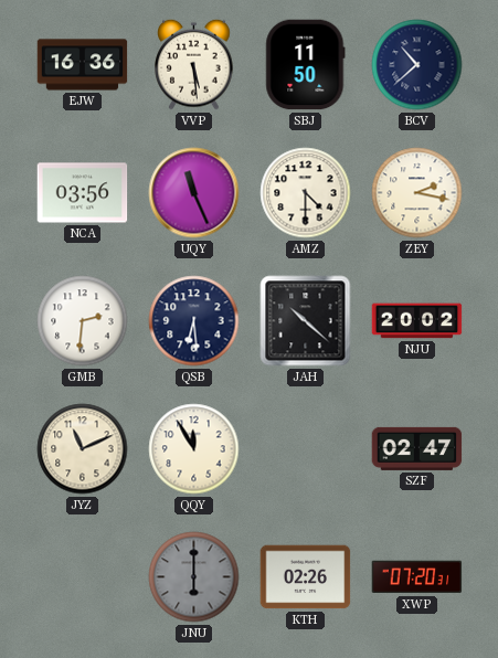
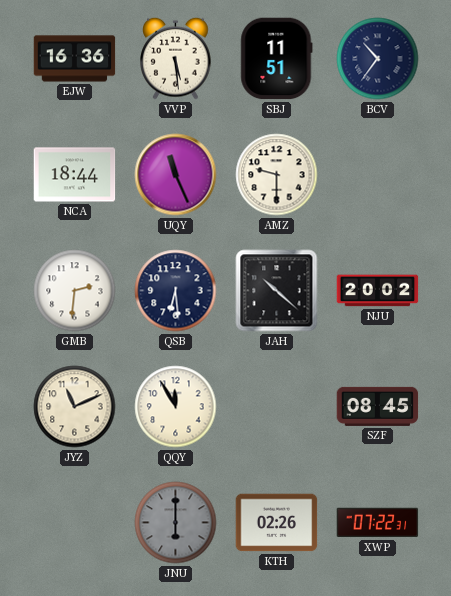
SBJ: 11:50 -> 11:51 (277, 59)
BCV: 10:38 -> 10:36 (378, 59)
NCA: 03:56 -> 18:44 (75, 175)
AMZ: 4:30 -> 9:30 (277, 175)
ZEY: 2:17 -> none (417, 193)
SZF: 02:47 -> 08:45 (378, 406)
XWP: 07:20 -> 07:22 (378, 523)
